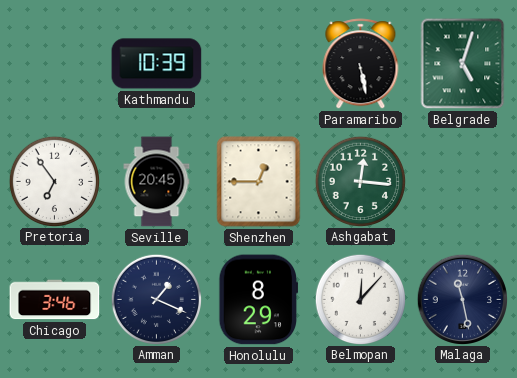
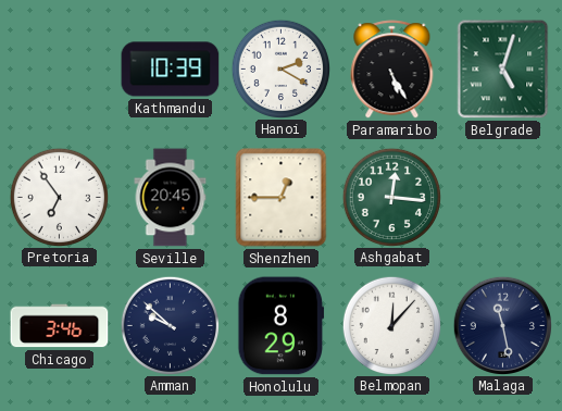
Hanoi: none -> 2:20 (280, 68)
Paramaribo: 5:28 -> 5:25 (392, 70)
Amman: 1:19 -> 9:52 (170, 325)
